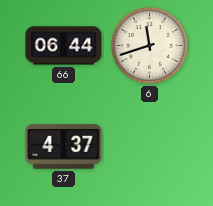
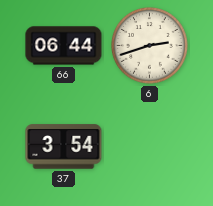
6: 11:42 -> 2:42 (150, 46)
37: 4:37 -> 3:54 (64, 147)
